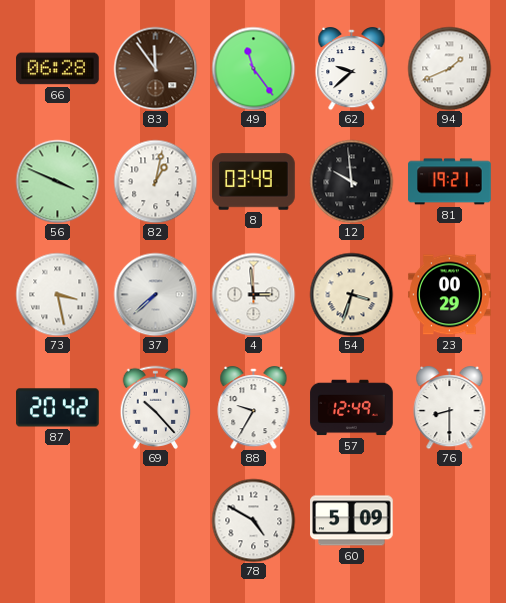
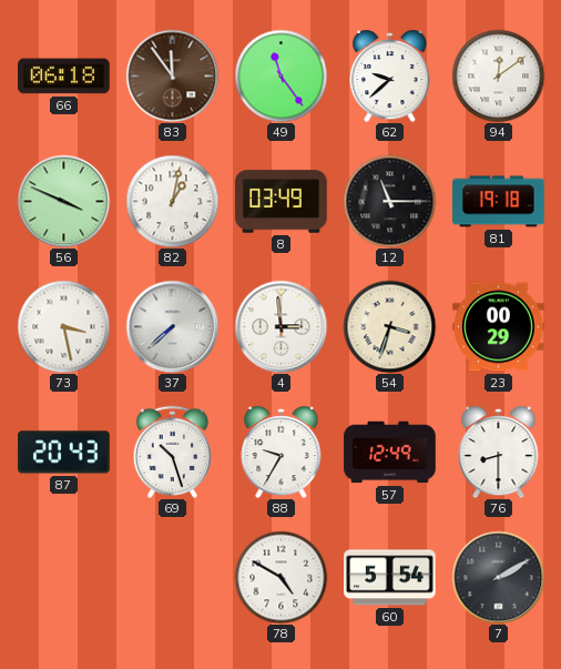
66: 06:28 -> 06:18 (64, 77)
94: 1:41 -> 12:09 (498, 75)
12: 9:59 -> 11:15 (389, 201)
81: 19:21 -> 19:18 (499, 202)
87: 20:42 -> 20:43 (64, 453)
69: 10:23 -> 10:27 (173, 452)
60: 5:09 -> 5:54 (390, 578)
7: none -> 2:10 (498, 577)
